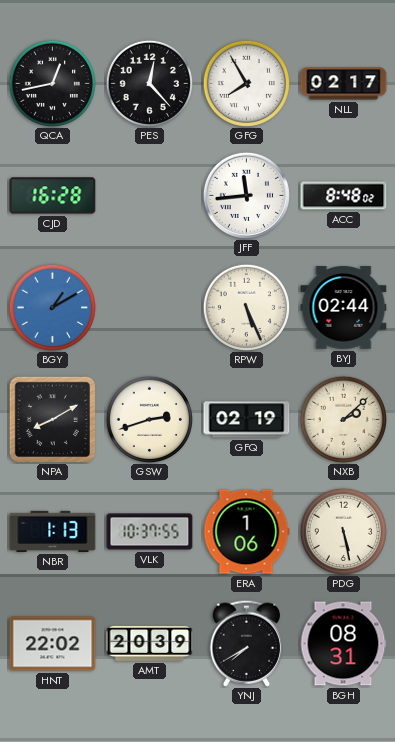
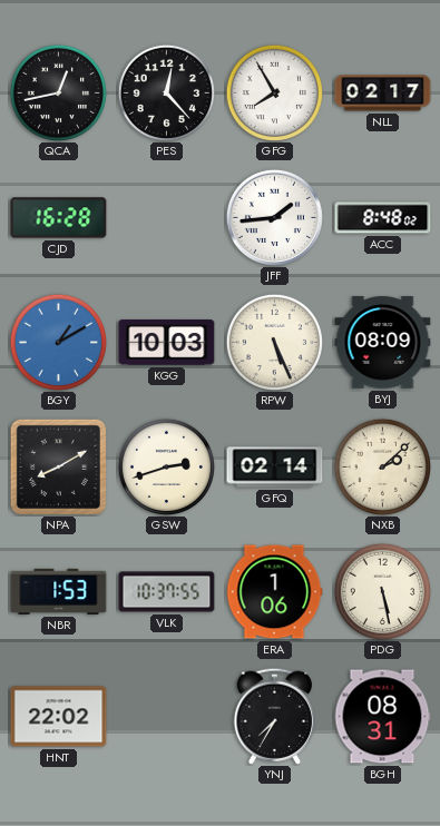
JFF: 11:44 -> 1:44 (274, 217)
KGG: none -> 10:03 (167, 343)
BYJ: 02:44 -> 08:09 (383, 343)
GFQ: 02:19 -> 02:14 (275, 468)
NBR: 1:13 -> 1:53 (59, 591)
AMT: 20:39 -> none (150, 643)
YNJ: 7:40 -> 7:35 (274, 716)
